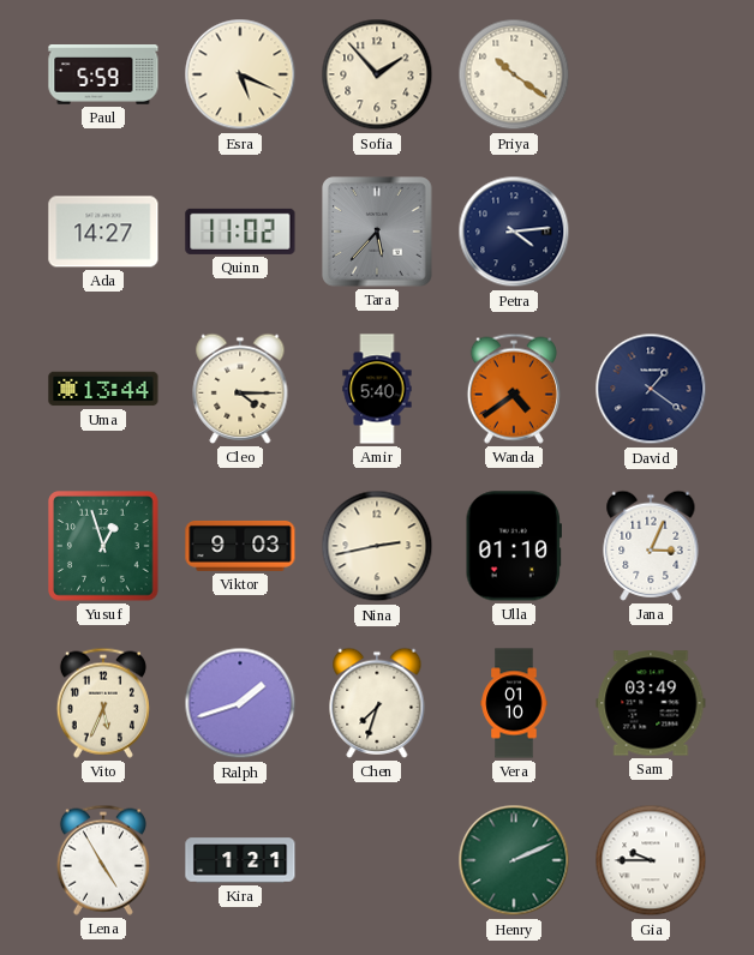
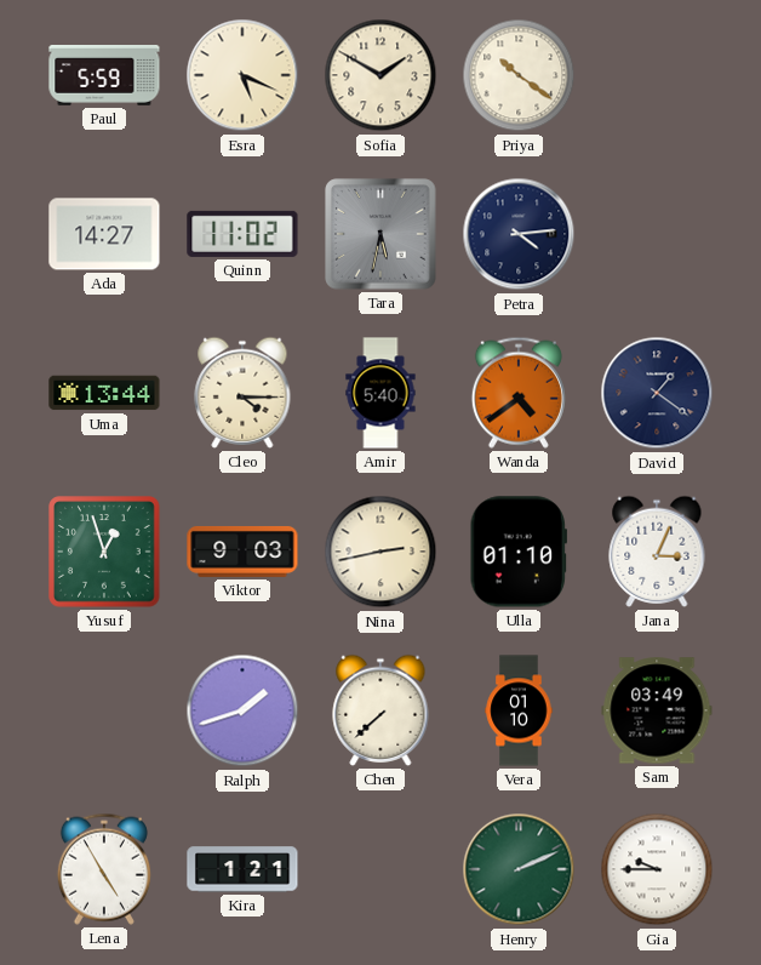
Sofia: 1:53 -> 1:50 (380, 75)
Tara: 5:37 -> 5:32 (380, 234)
Vito: 5:34 -> none (103, 703)
Chen: 7:33 -> 7:38 (380, 710)
